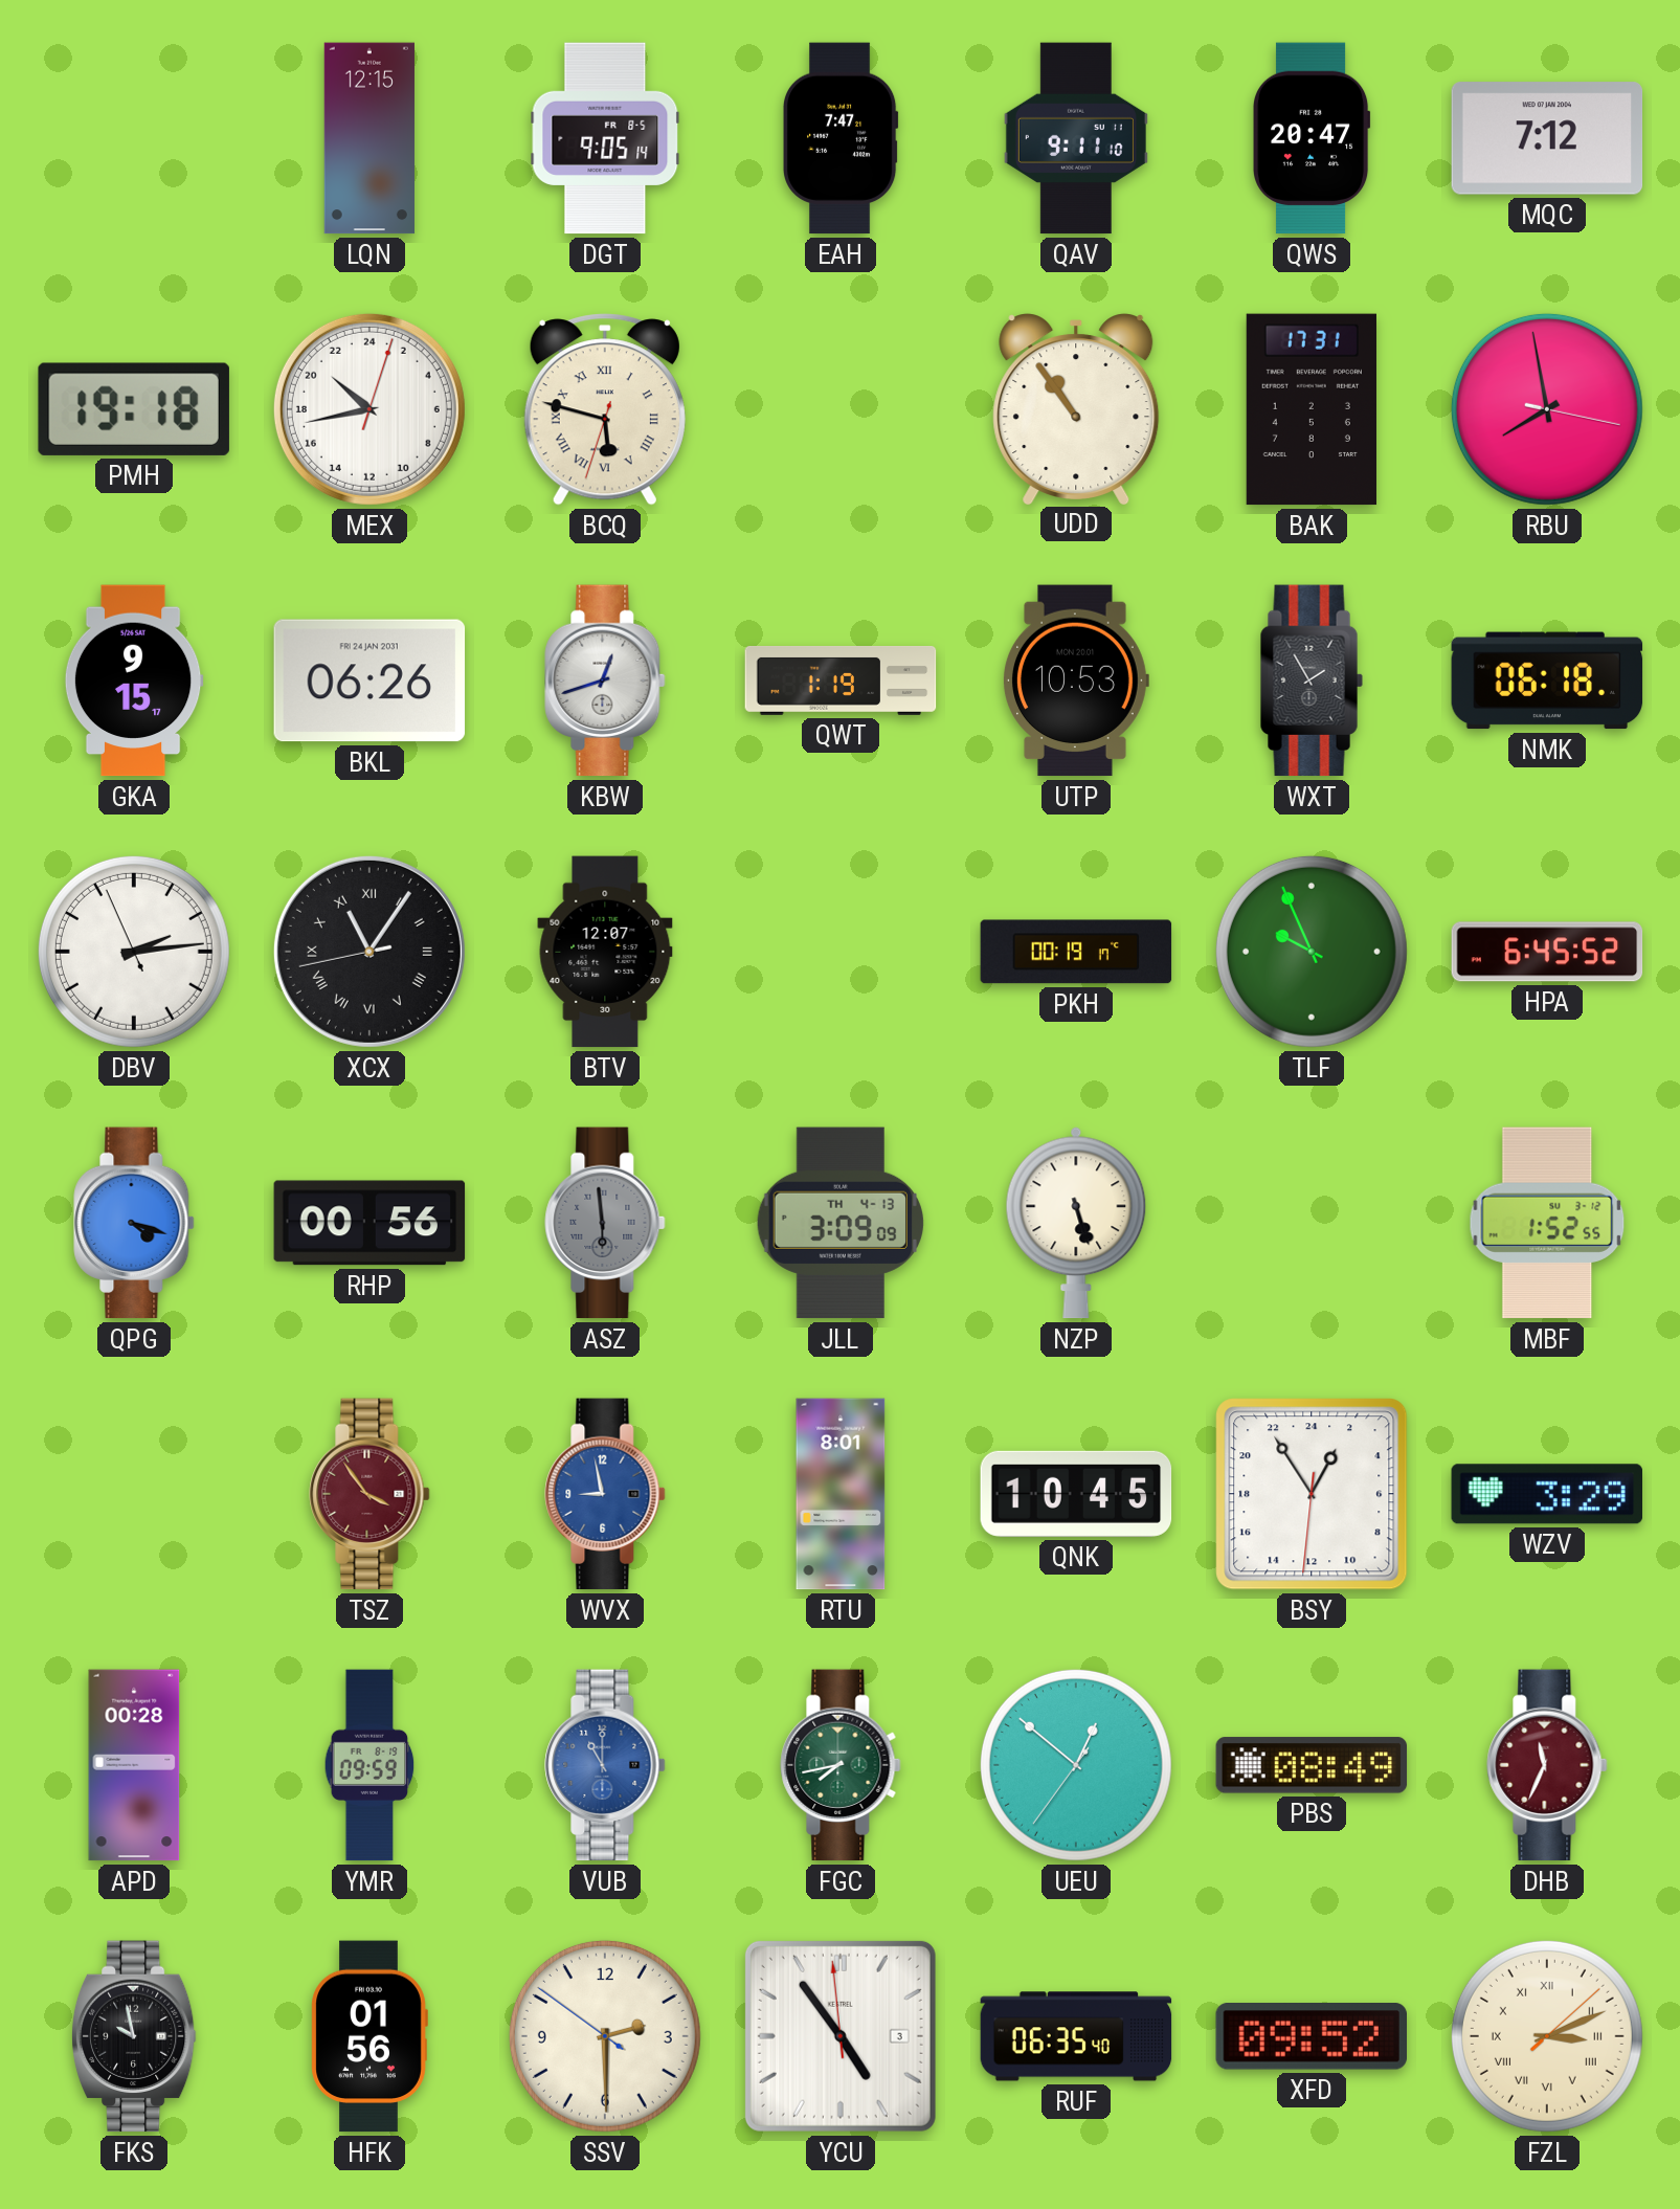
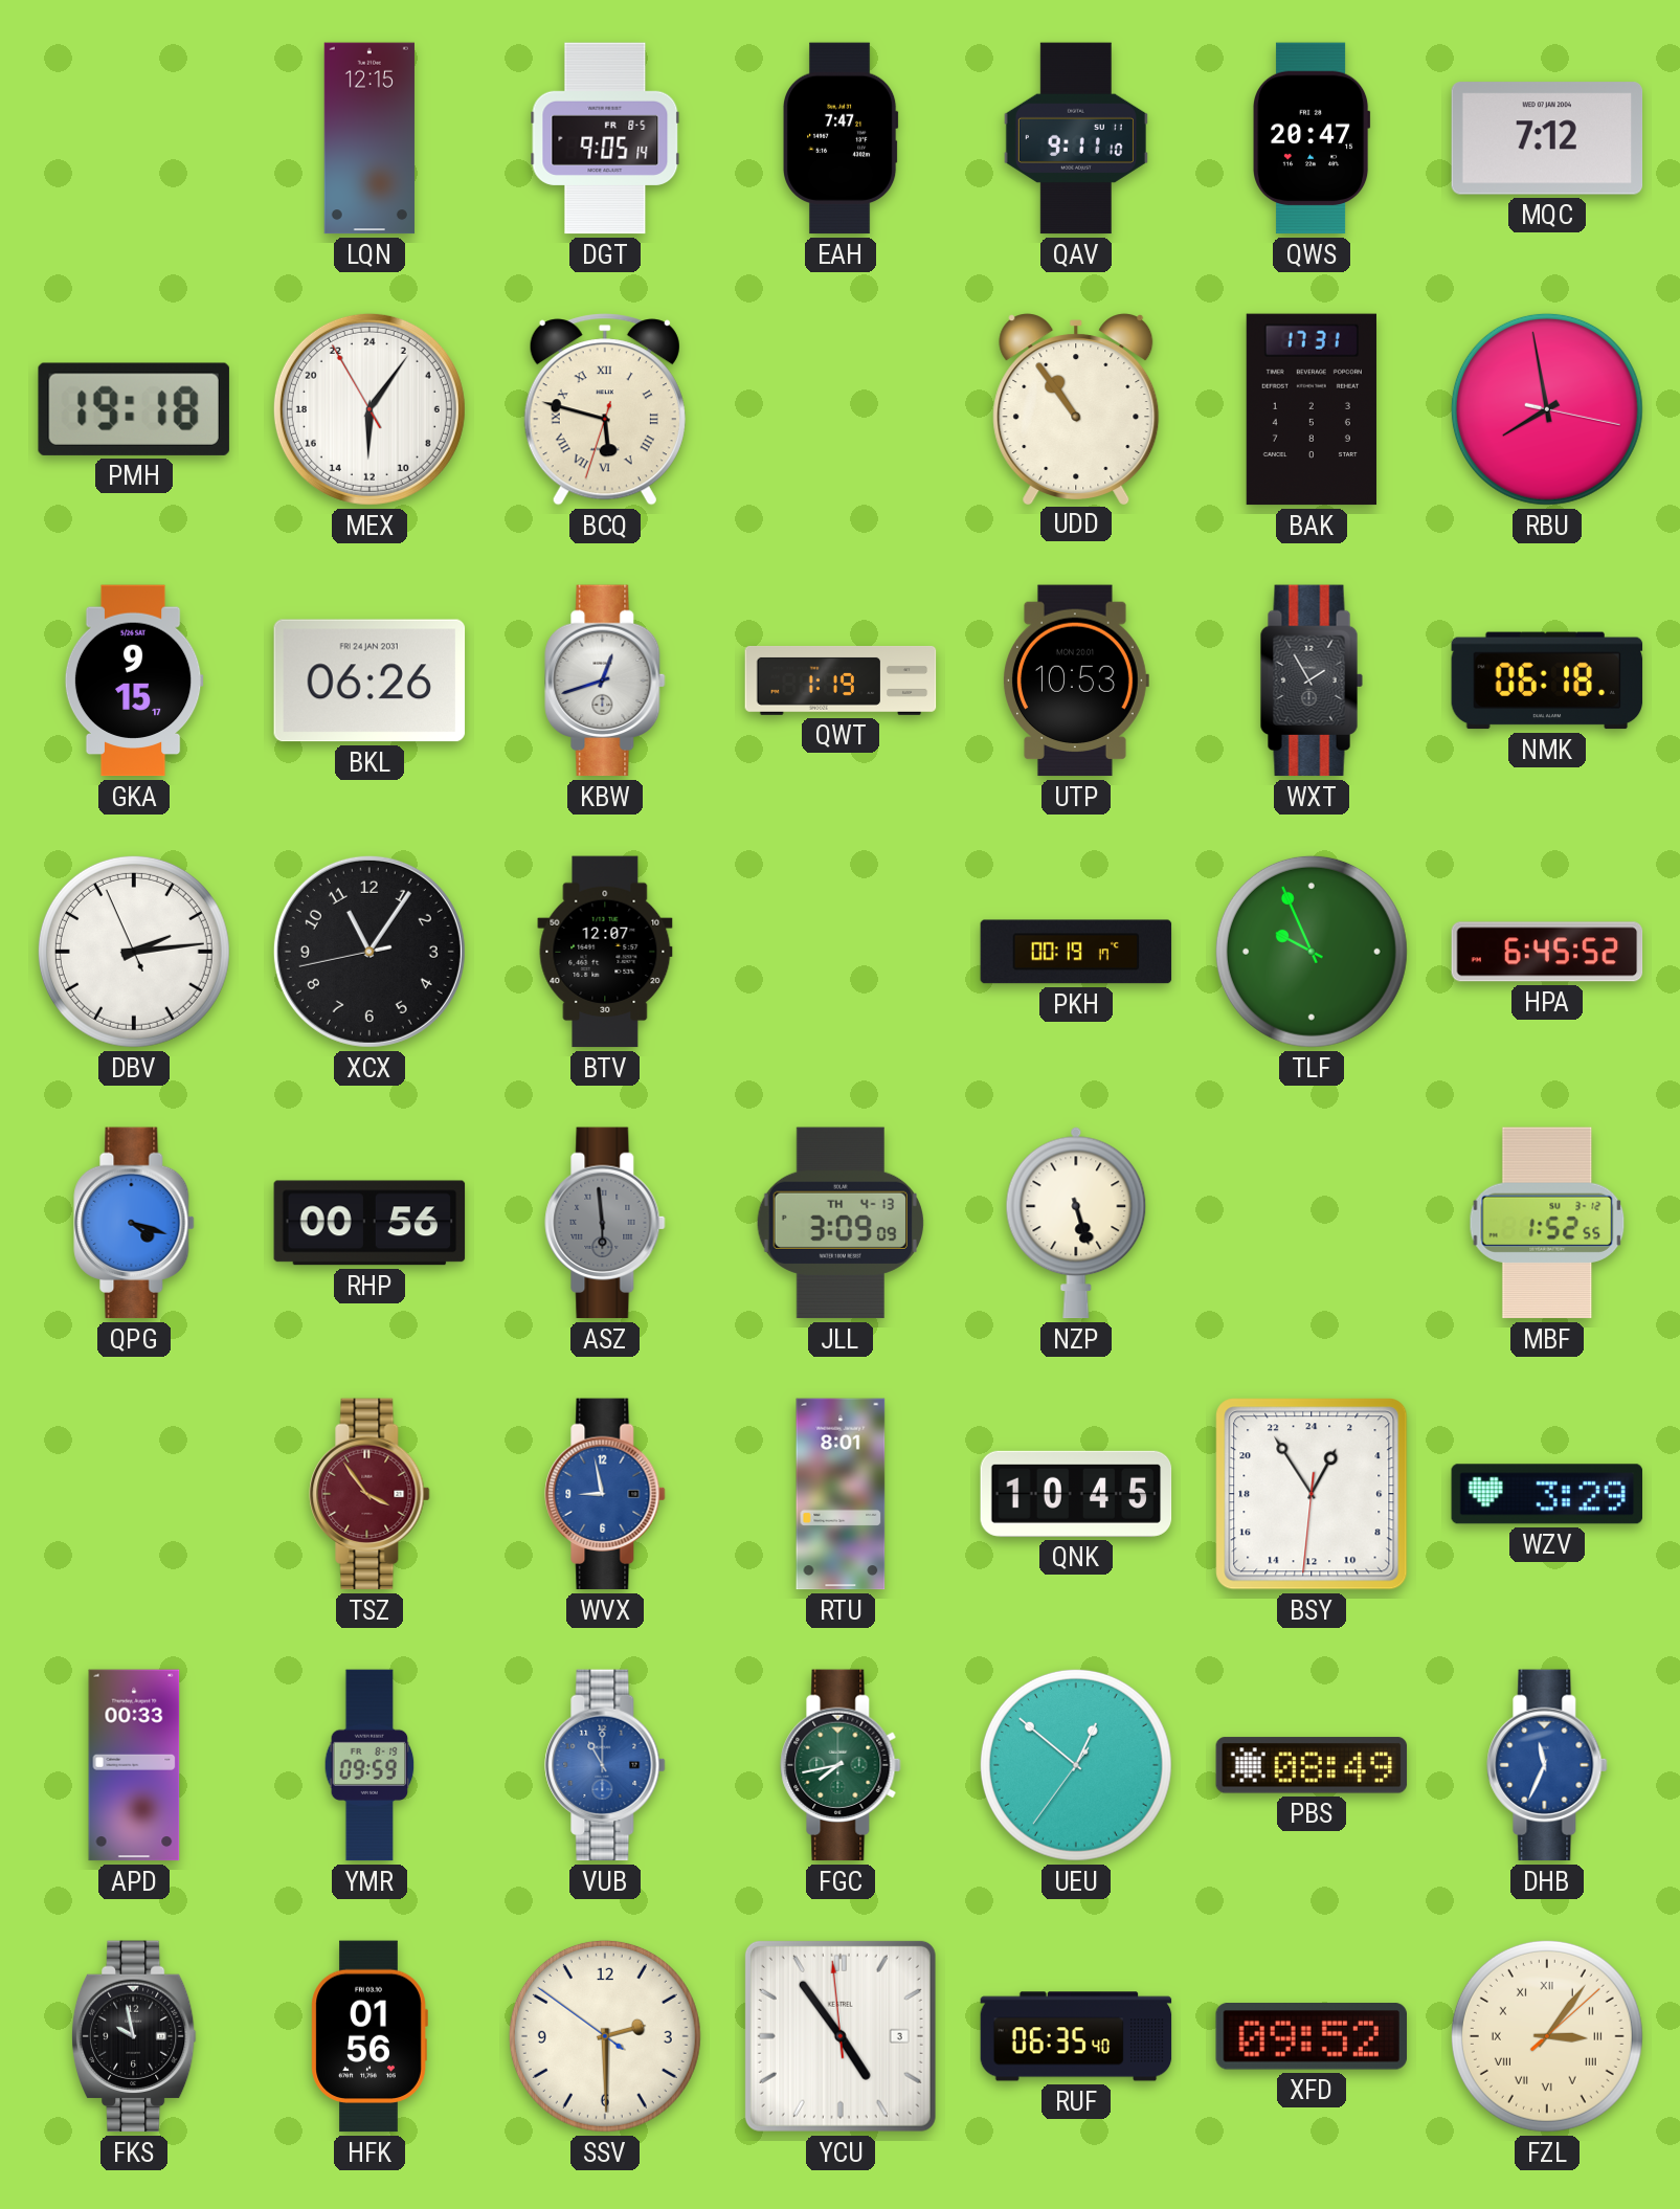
MEX: 20:43 -> 12:05 (369, 409)
XCX numerals: Roman -> Arabic (369, 952)
APD: 00:28 -> 00:33 (134, 1765)
DHB dial: burgundy -> blue (1547, 1765)
FZL: 3:11 -> 3:06 (1547, 2036)
